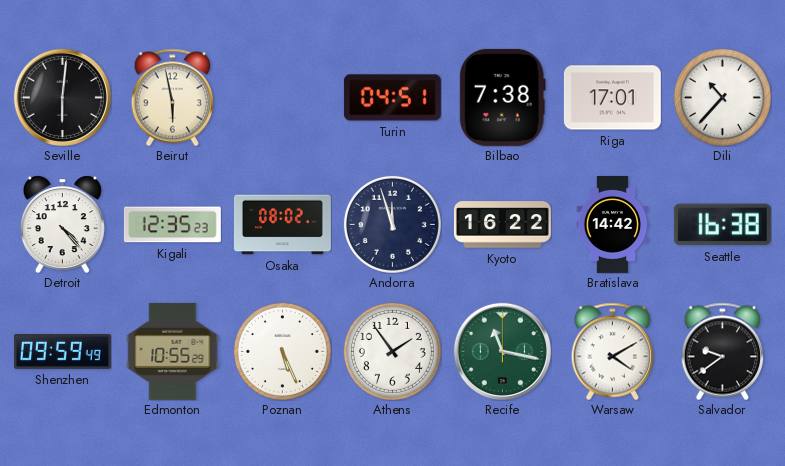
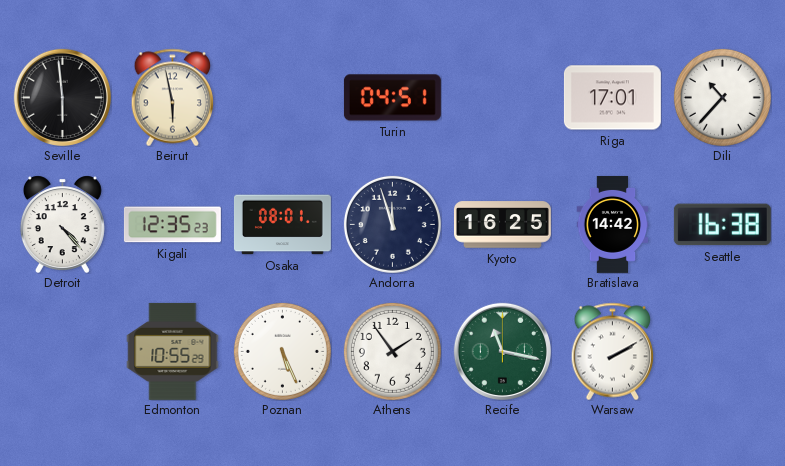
Seville: 6:01 -> 5:59 (62, 97)
Bilbao: 7:38 -> none (502, 97)
Osaka: 08:02 -> 08:01 (282, 225)
Kyoto: 16:22 -> 16:25 (502, 225)
Shenzhen: 09:59 -> none (62, 351)
Warsaw: 4:10 -> 2:10 (613, 351)
Salvador: 9:39 -> none (723, 351)
